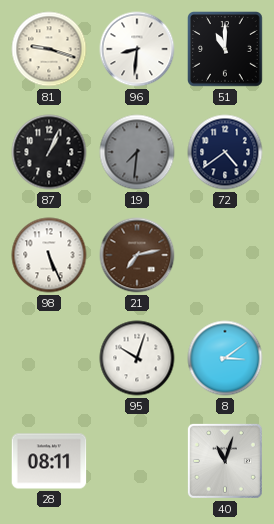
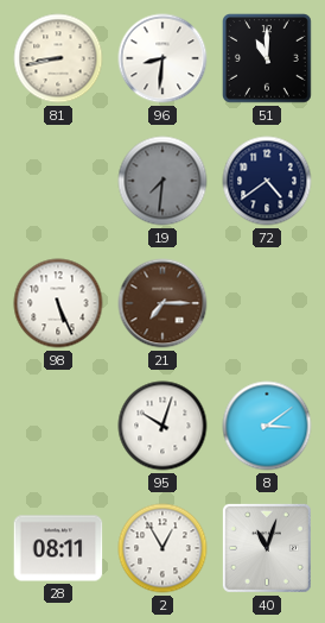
81: 9:18 -> 8:43 (58, 58)
87: 1:04 -> none (49, 152)
21: 7:13 -> 7:15 (162, 303)
2: none -> 12:55 (162, 548)
